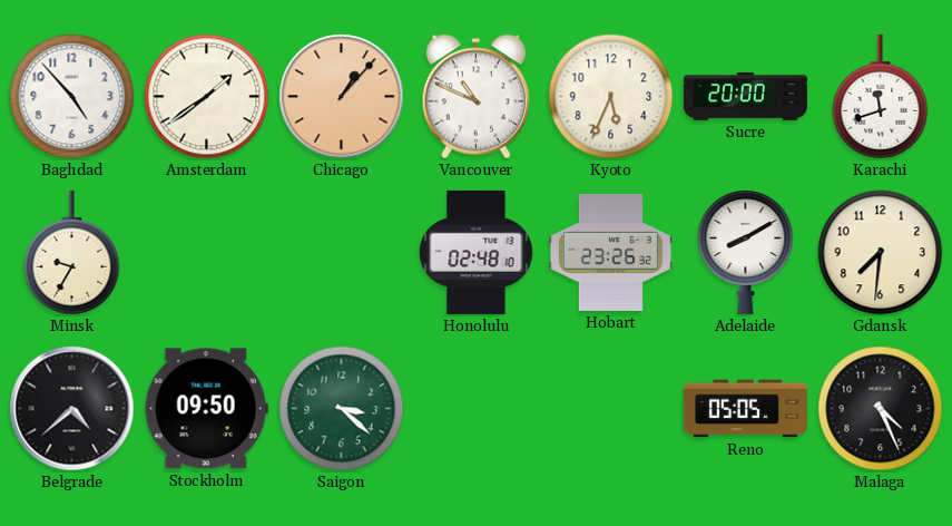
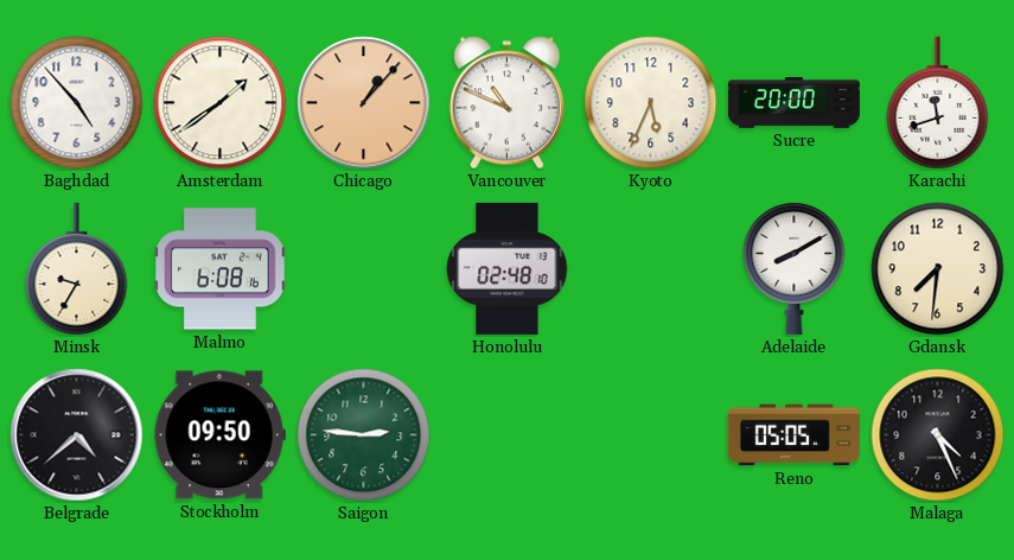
Malmo: none -> 6:08 (221, 269)
Hobart: 23:26 -> none (610, 252)
Saigon: 3:22 -> 2:46 (364, 435)
